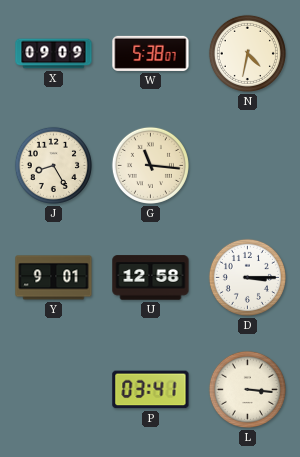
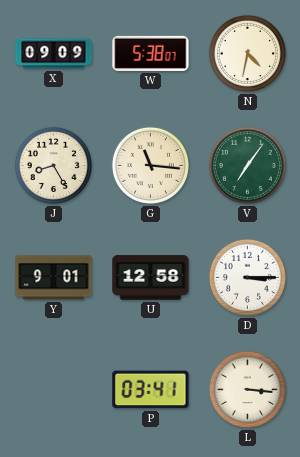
V: none -> 7:06 (247, 165)
